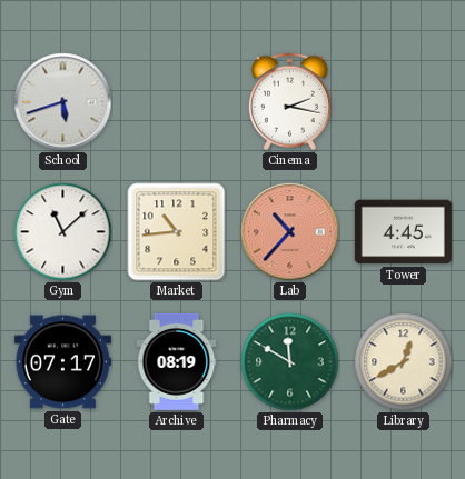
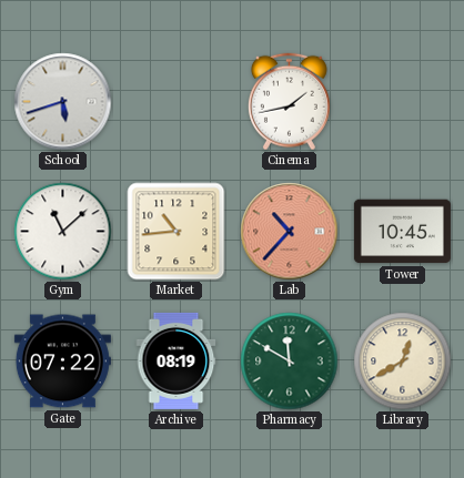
Cinema: 2:17 -> 1:43 (289, 102)
Tower: 4:45 -> 10:45 (402, 232)
Gate: 07:17 -> 07:22 (62, 362)
